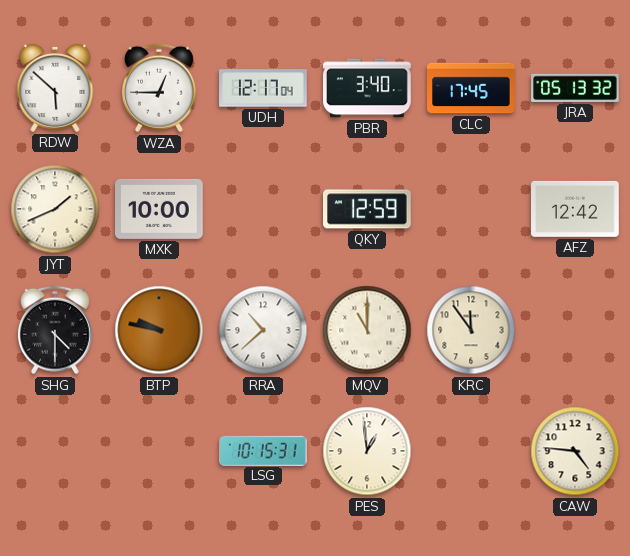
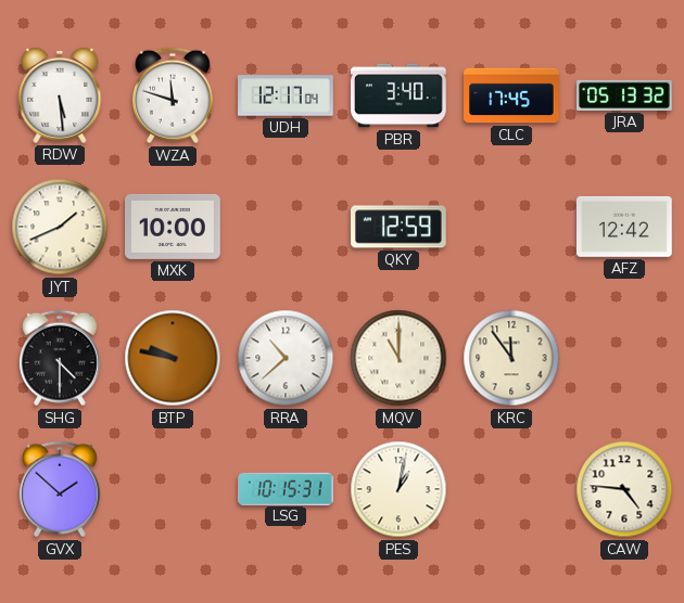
RDW: 5:52 -> 5:29 (60, 95)
WZA: 12:45 -> 11:48 (173, 95)
GVX: none -> 1:52 (60, 489)
PES: 12:59 -> 1:02 (398, 489)
